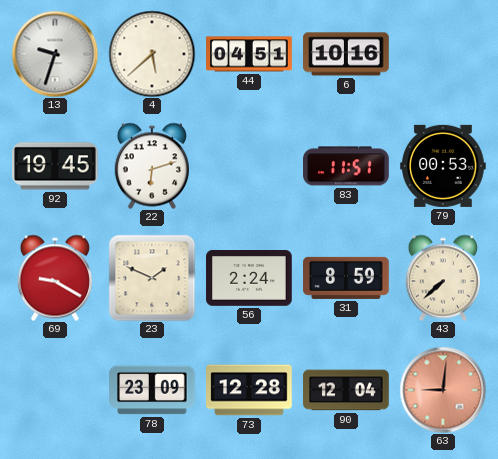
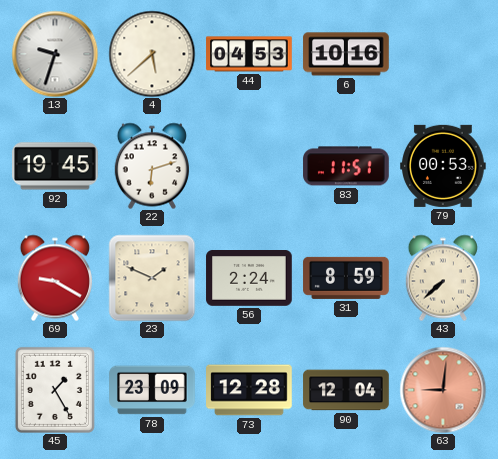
44: 04:51 -> 04:53 (249, 54)
45: none -> 1:25 (55, 390)
